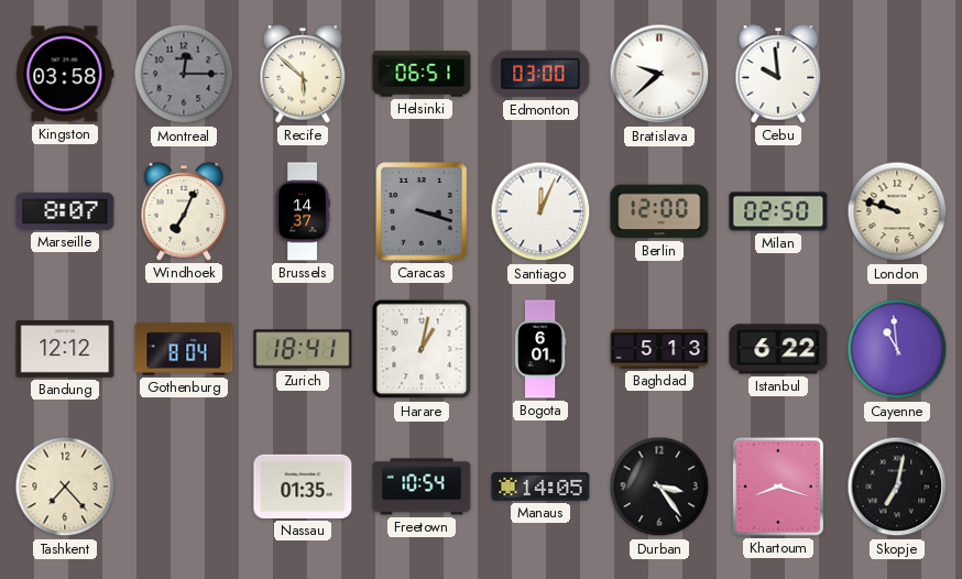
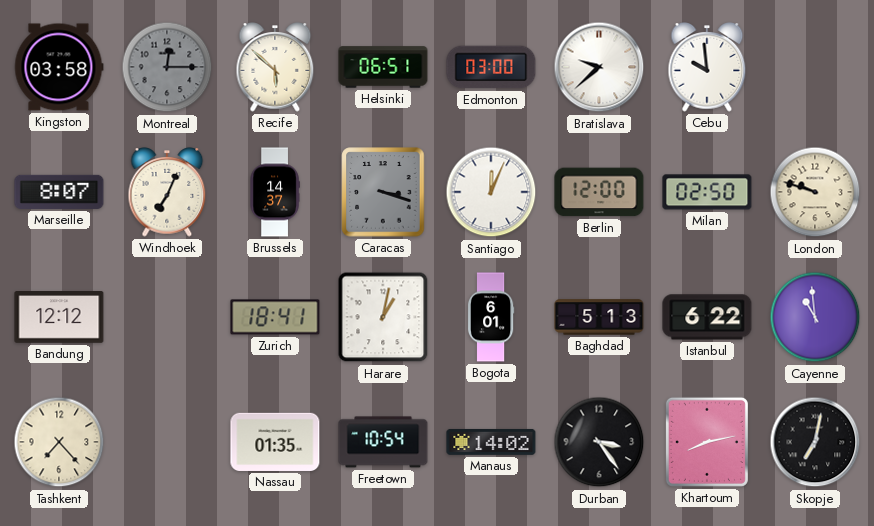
Gothenburg: 8:04 -> none (184, 349)
Manaus: 14:05 -> 14:02 (491, 442)
Khartoum: 8:18 -> 8:13 (707, 442)
